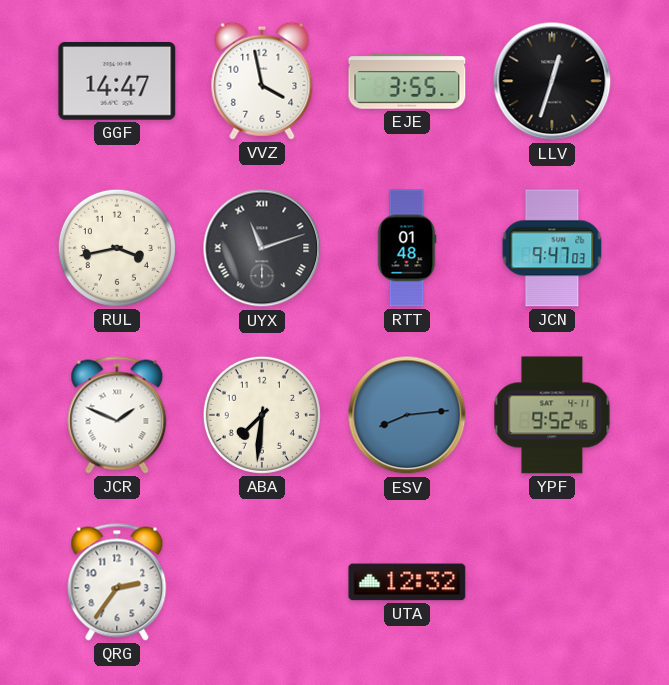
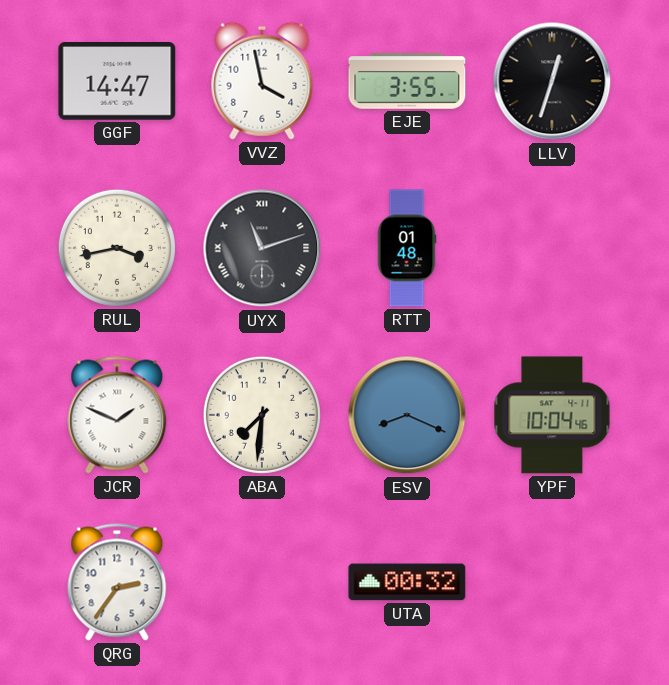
JCN: 9:47 -> none (552, 248)
ESV: 8:14 -> 8:19 (407, 415)
YPF: 9:52 -> 10:04 (552, 415)
UTA: 12:32 -> 00:32 (407, 582)
